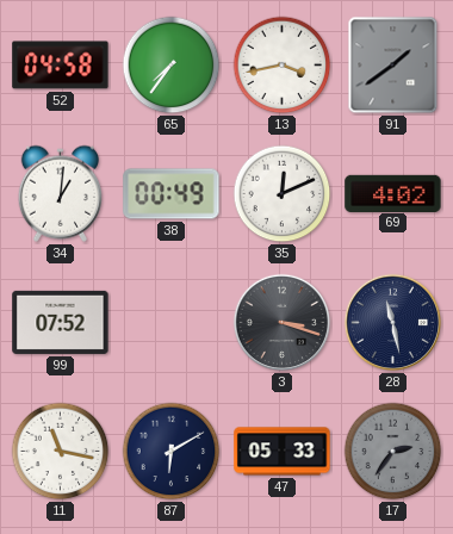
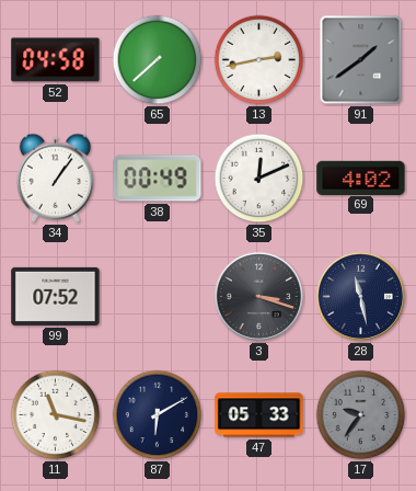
65: 7:36 -> 7:38 (158, 60)
13: 3:43 -> 2:43 (259, 60)
34: 1:01 -> 1:06 (55, 178)
17: 2:36 -> 9:36 (361, 415)
